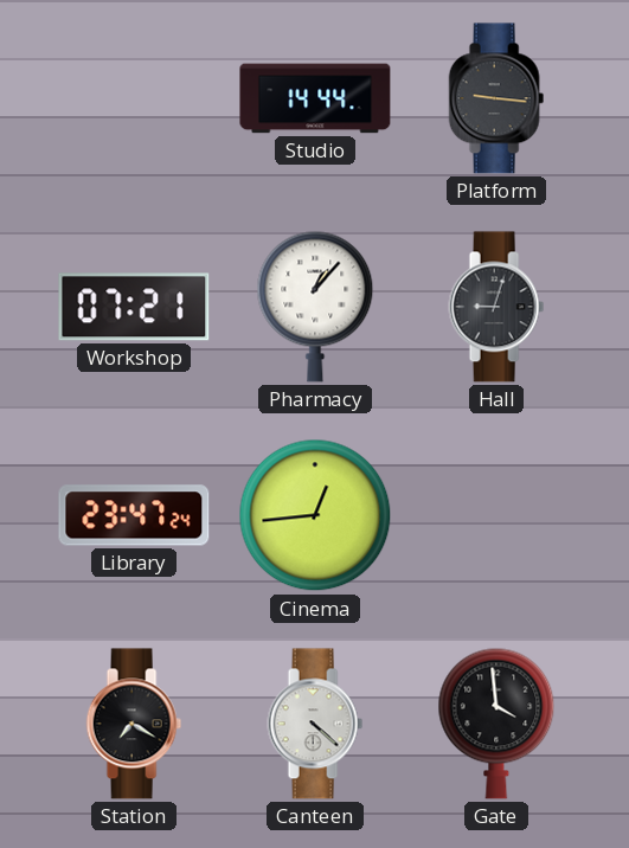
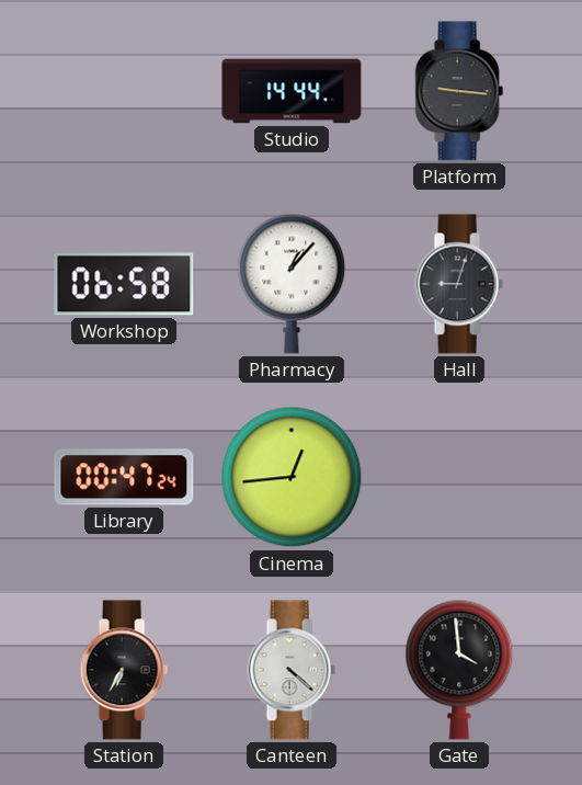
Workshop: 07:21 -> 06:58 (124, 284)
Library: 23:47 -> 00:47 (124, 477)
Station: 7:20 -> 6:35 (124, 670)
